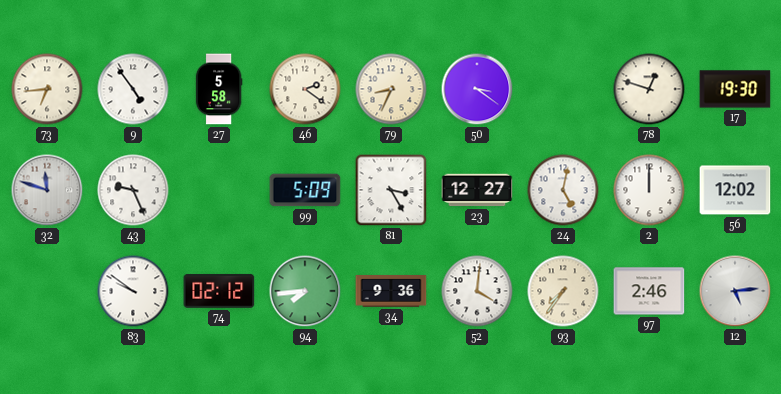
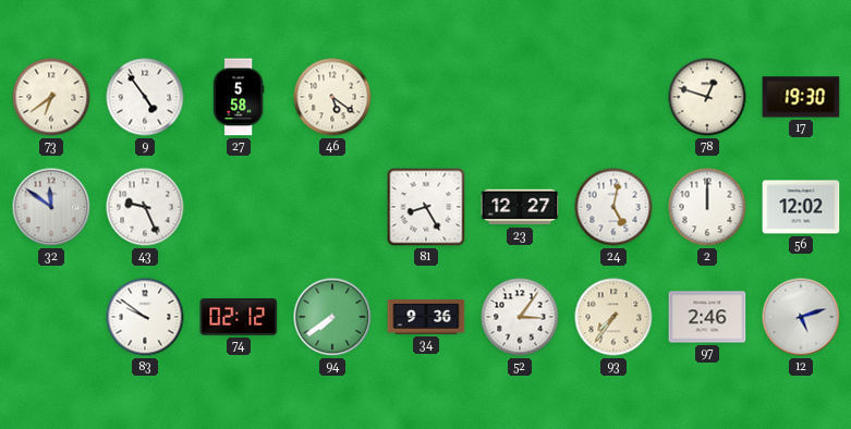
73: 6:44 -> 6:39 (51, 97)
46: 2:21 -> 5:21 (332, 97)
79: 8:34 -> none (391, 89)
50: 3:21 -> none (477, 89)
32: 11:48 -> 11:51 (51, 207)
99: 5:09 -> none (305, 190)
81: 3:25 -> 8:25 (426, 207)
94: 7:44 -> 7:39 (332, 317)
52: 4:01 -> 3:06 (520, 317)
12: 5:14 -> 5:12 (801, 317)
